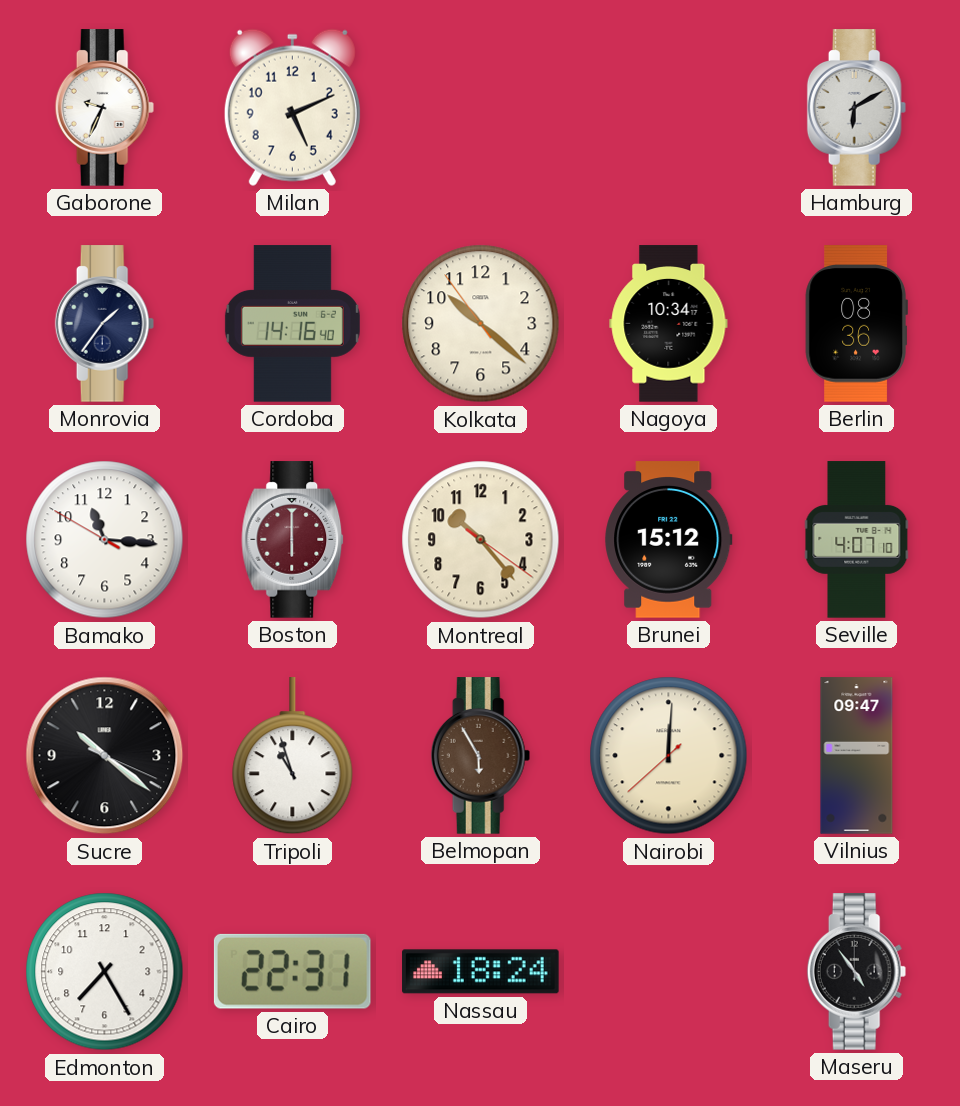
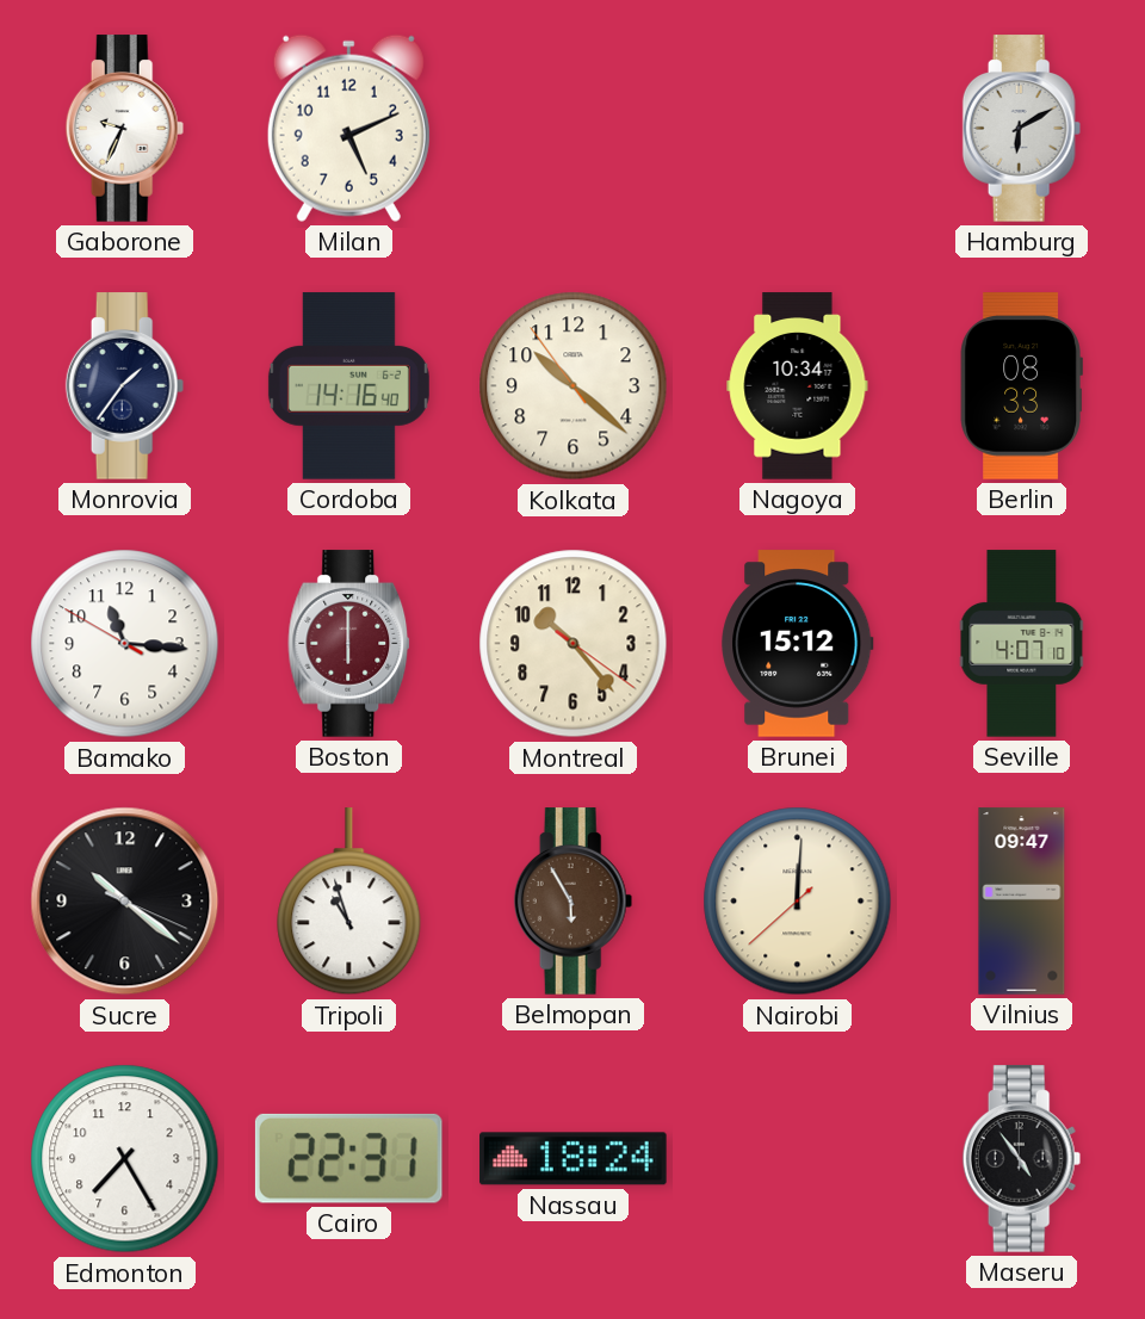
Berlin: 08:36 -> 08:33 (1021, 386)
